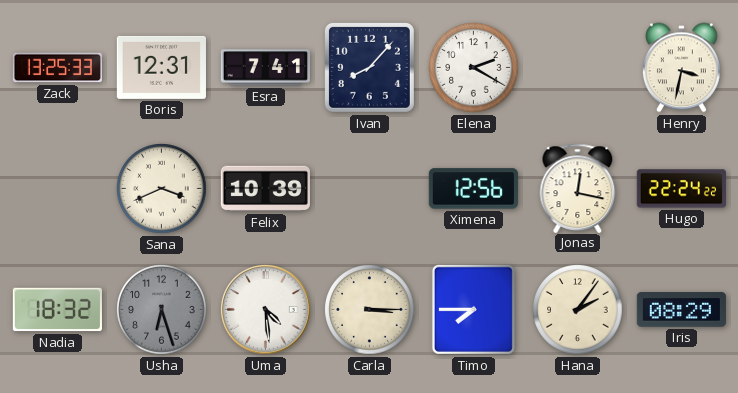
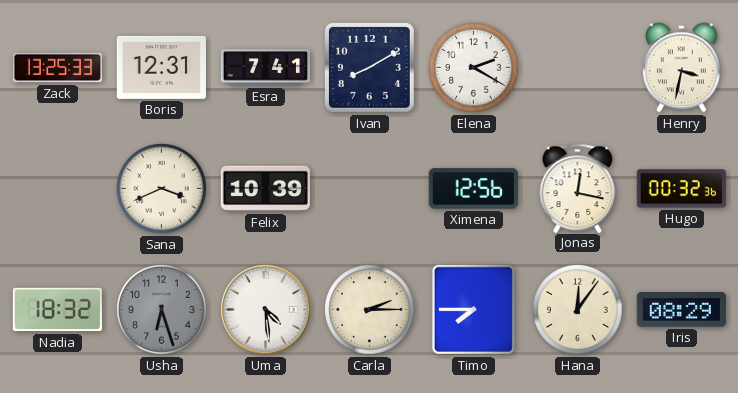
Ivan: 8:07 -> 8:10 (369, 67)
Hugo: 22:24 -> 00:32 (681, 189)
Carla: 3:15 -> 2:15 (370, 310)
Hana: 2:06 -> 12:06 (578, 310)
